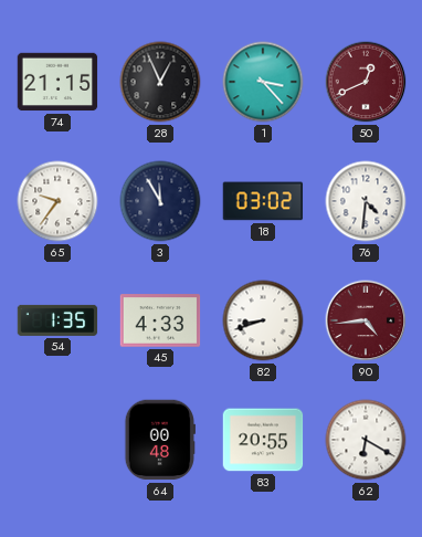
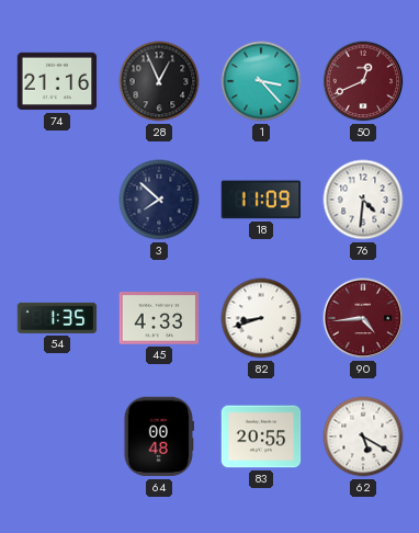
74: 21:15 -> 21:16 (57, 81)
65: 9:36 -> none (57, 201)
3: 11:55 -> 7:52 (159, 200)
18: 03:02 -> 11:09 (261, 200)
62: 6:20 -> 5:20 (363, 436)
